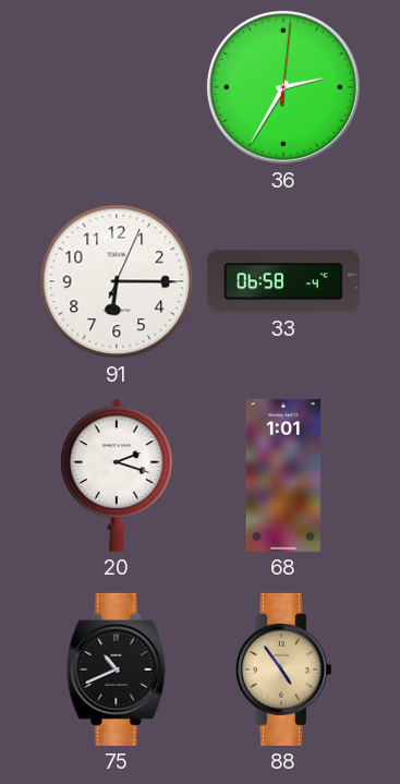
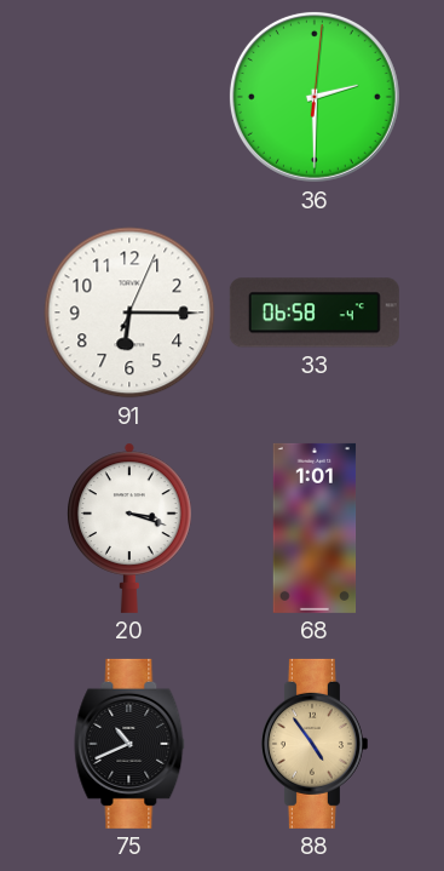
36: 2:35 -> 2:30 (315, 97)
20: 2:18 -> 3:18 (131, 528)
